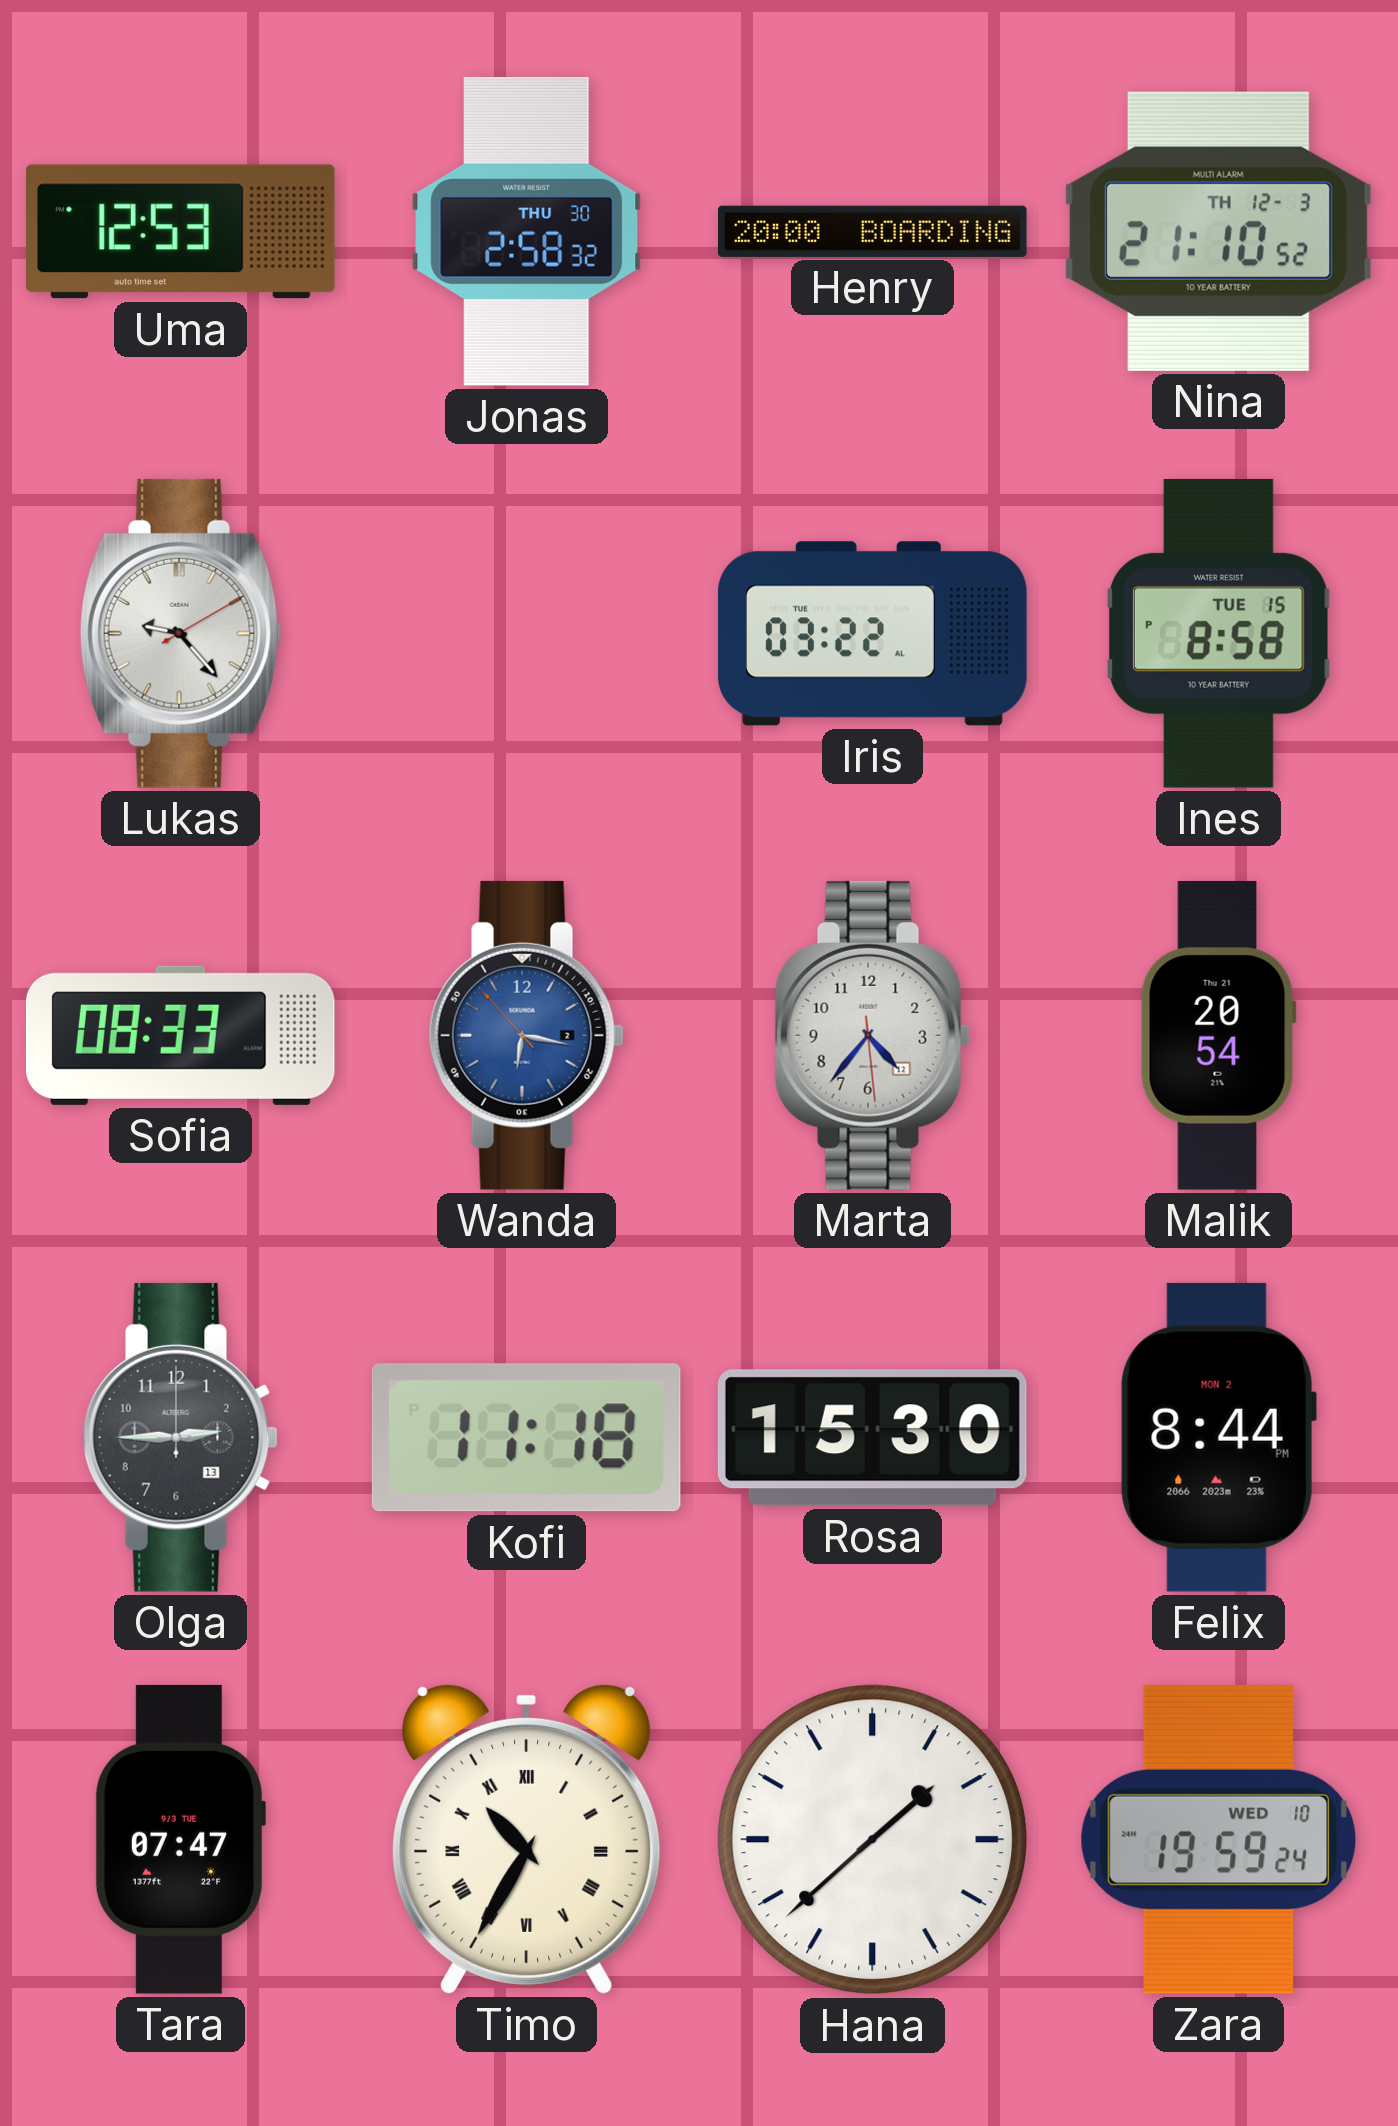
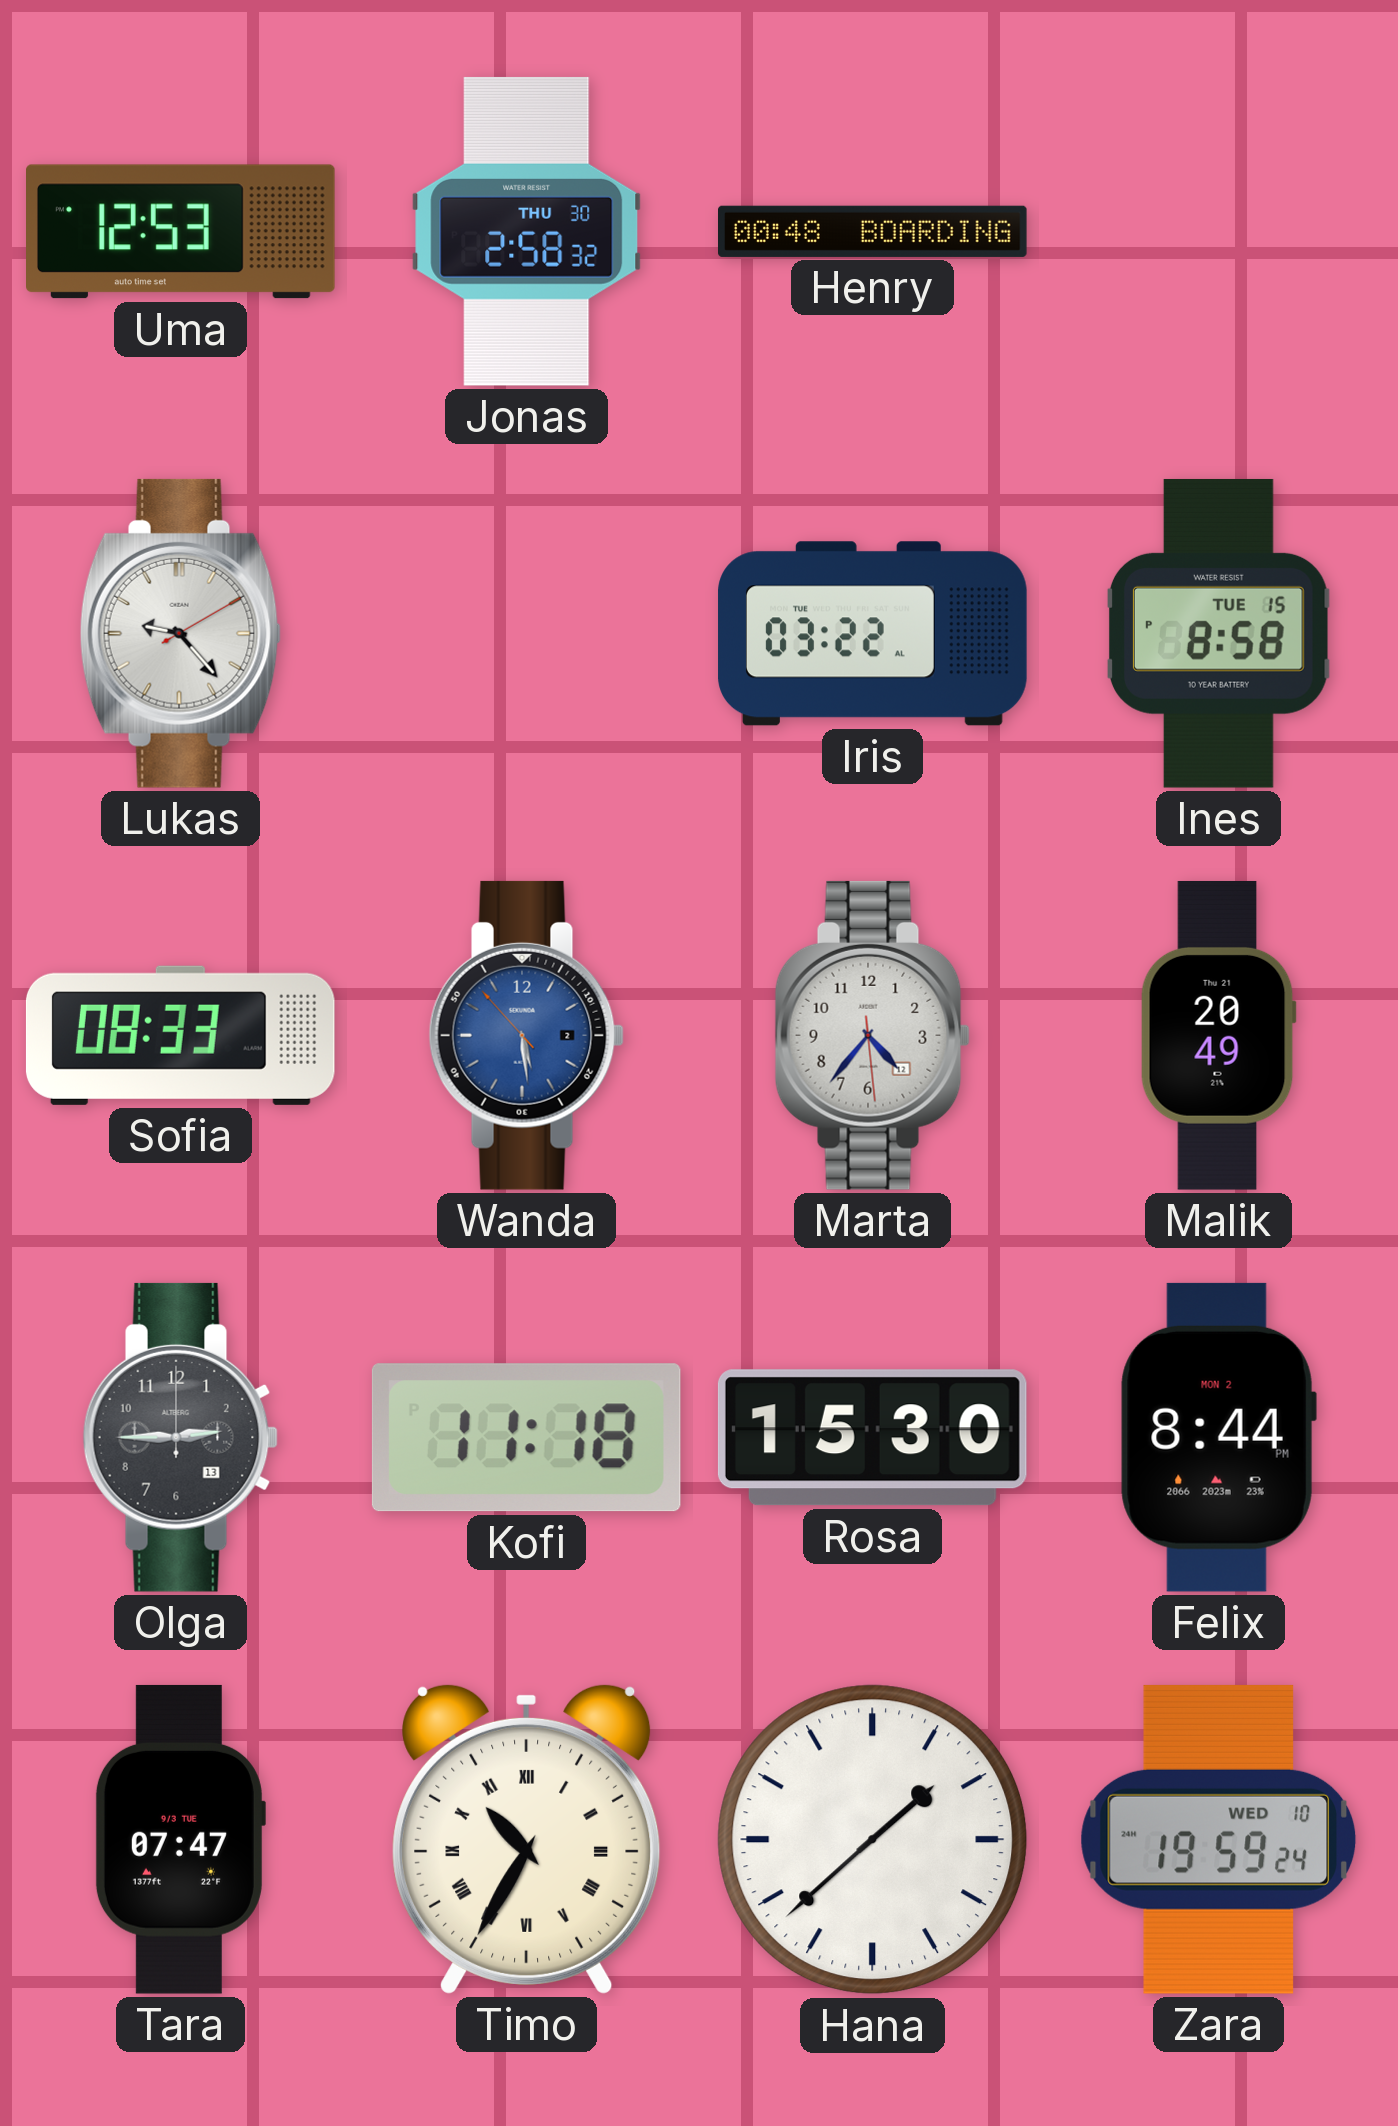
Henry: 20:00 -> 00:48 (873, 231)
Nina: 21:10 -> none (1218, 231)
Wanda: 6:16 -> 5:28 (526, 1035)
Malik: 20:54 -> 20:49 (1218, 1035)
